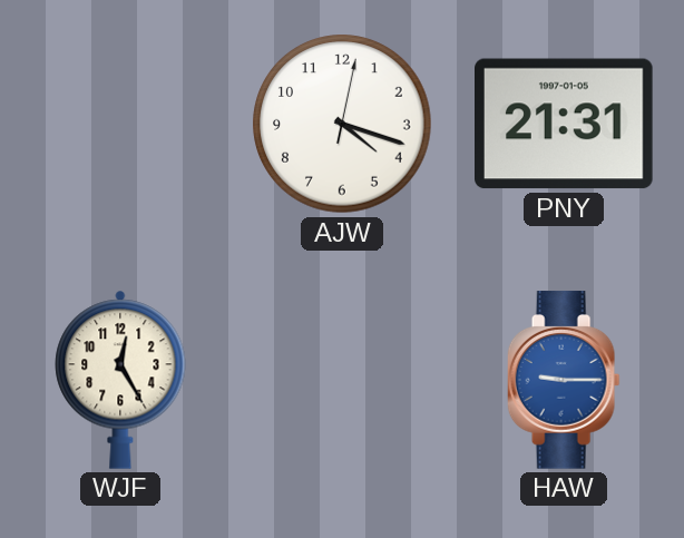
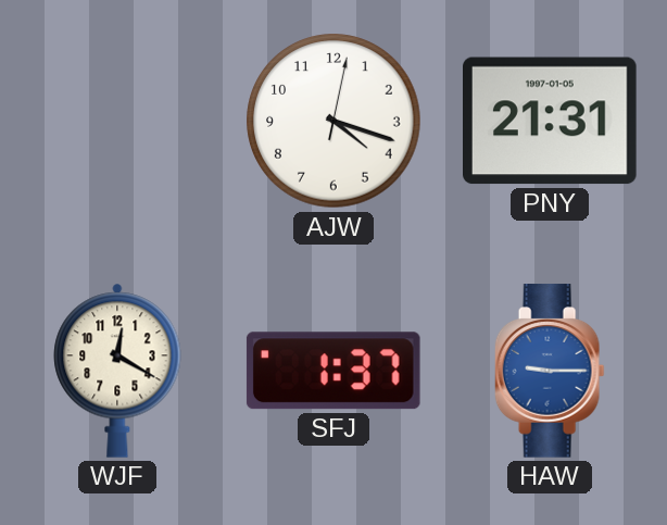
WJF: 12:25 -> 12:20 (117, 371)
SFJ: none -> 1:37 (333, 371)
